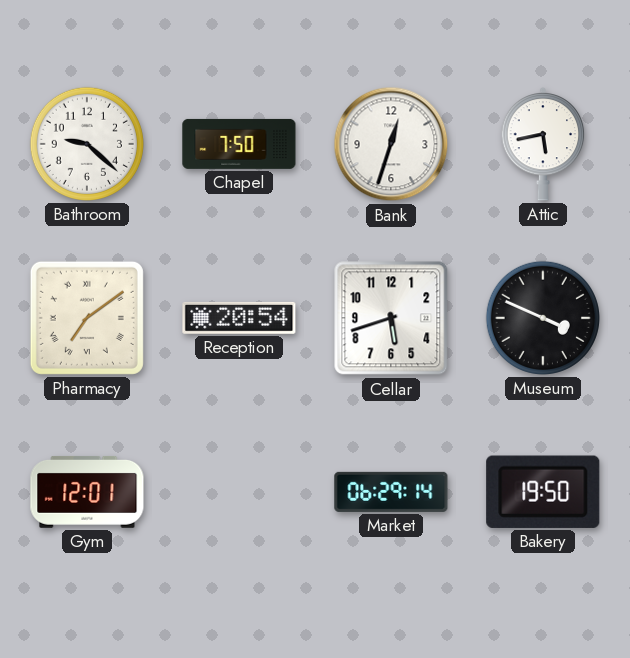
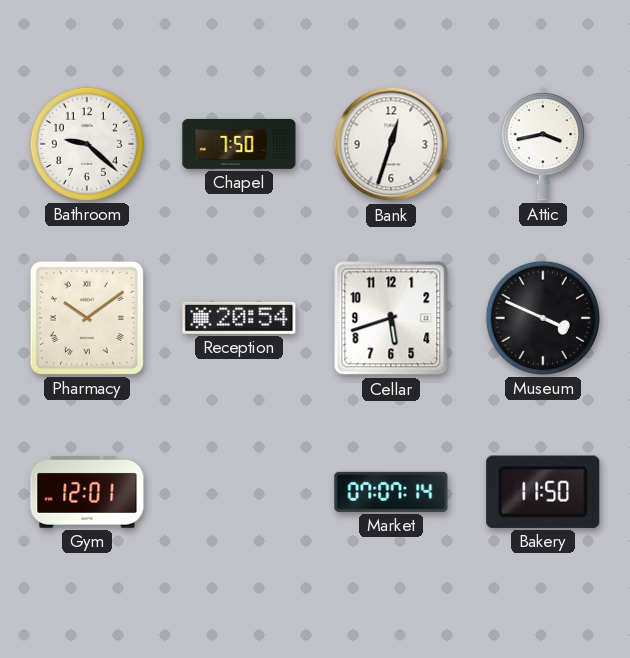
Attic: 5:43 -> 3:43 (543, 144)
Pharmacy: 7:09 -> 10:09 (87, 318)
Market: 06:29 -> 07:07 (391, 492)
Bakery: 19:50 -> 11:50 (543, 492)
